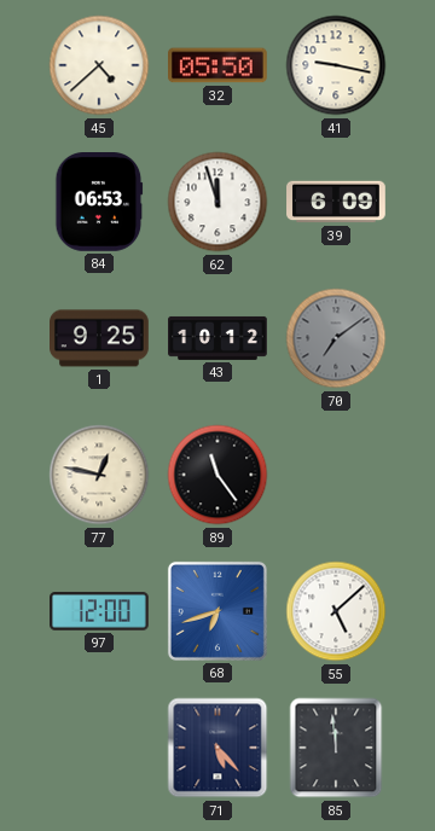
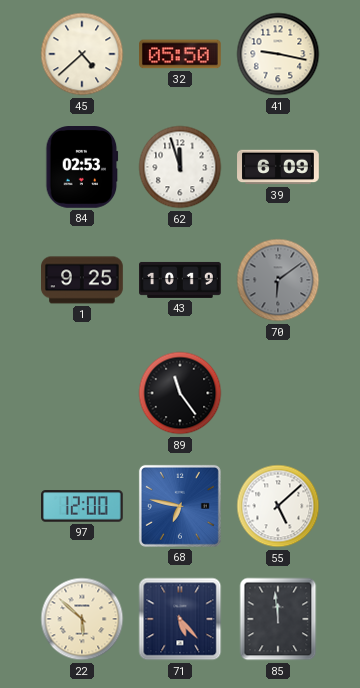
84: 06:53 -> 02:53 (82, 168)
43: 10:12 -> 10:19 (180, 280)
70: 7:09 -> 6:09 (278, 280)
77: 12:47 -> none (99, 475)
68: 6:42 -> 6:47 (180, 506)
22: none -> 5:52 (82, 619)
